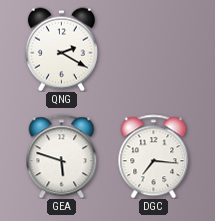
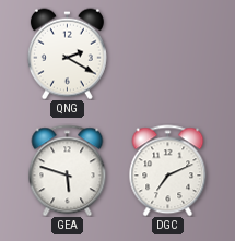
DGC: 7:16 -> 7:11 (168, 170)
